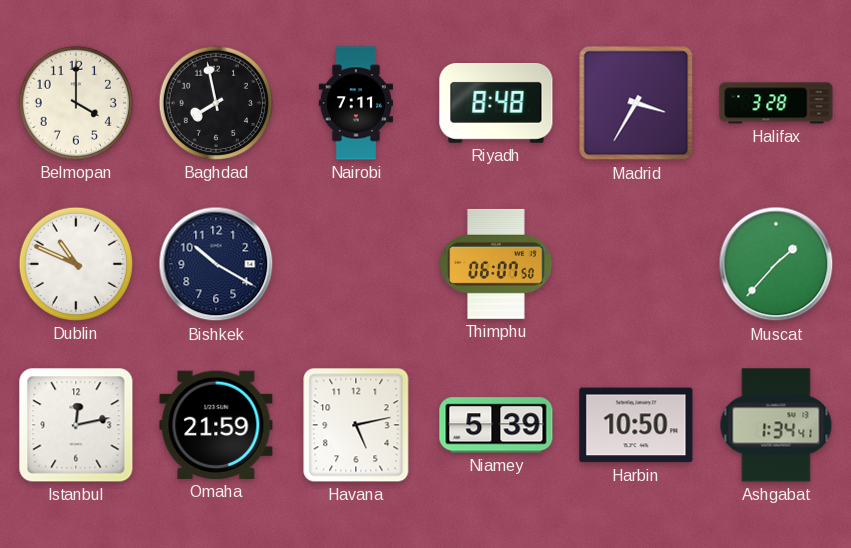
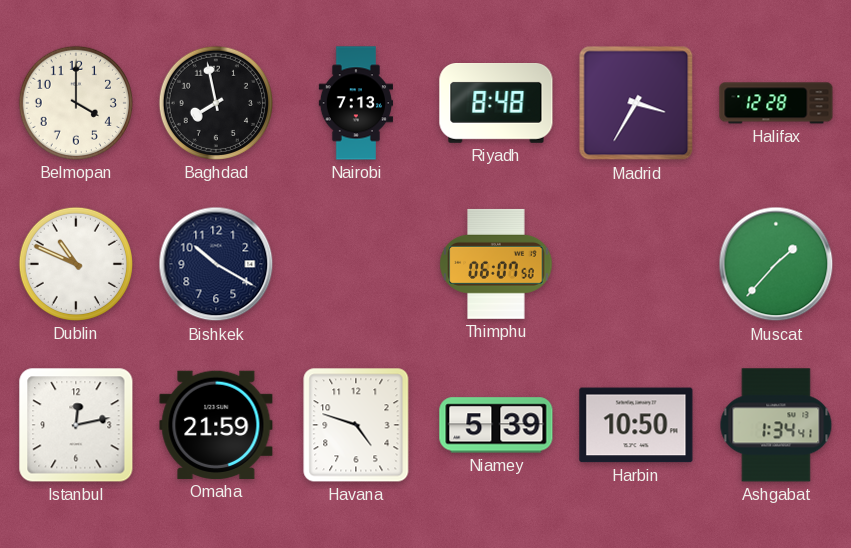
Nairobi: 7:11 -> 7:13 (355, 103)
Halifax: 3:28 -> 12:28 (776, 103)
Havana: 5:13 -> 4:48 (356, 425)
